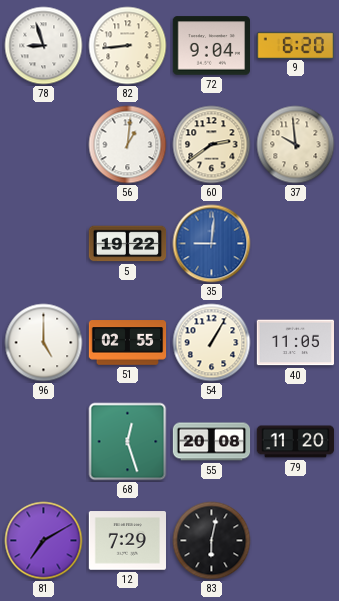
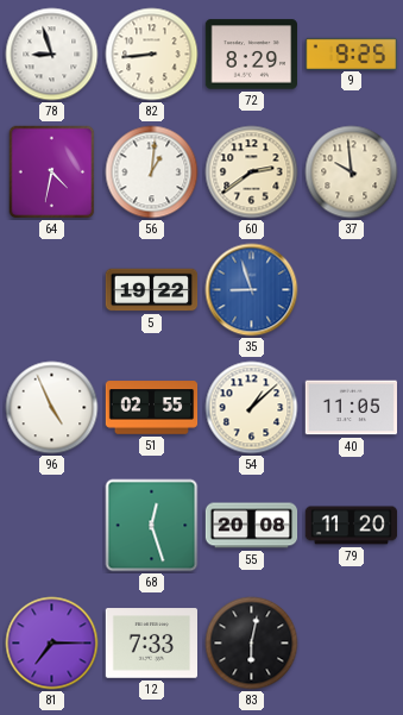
72: 9:04 -> 8:29 (251, 55)
9: 6:20 -> 9:25 (352, 54)
64: none -> 4:32 (52, 173)
35: 9:01 -> 8:57 (252, 290)
96: 5:00 -> 4:56 (52, 408)
54: 1:05 -> 1:08 (252, 408)
81: 7:10 -> 7:15 (52, 644)
12: 7:29 -> 7:33 (151, 644)
